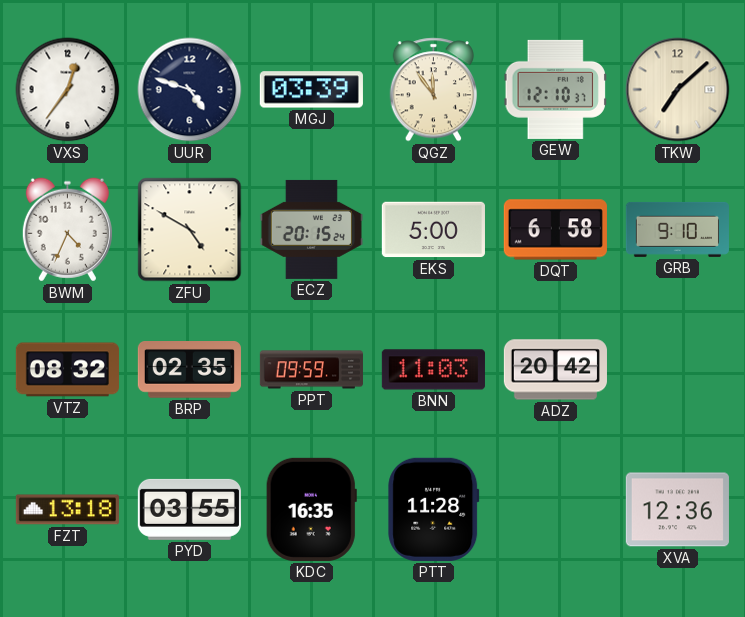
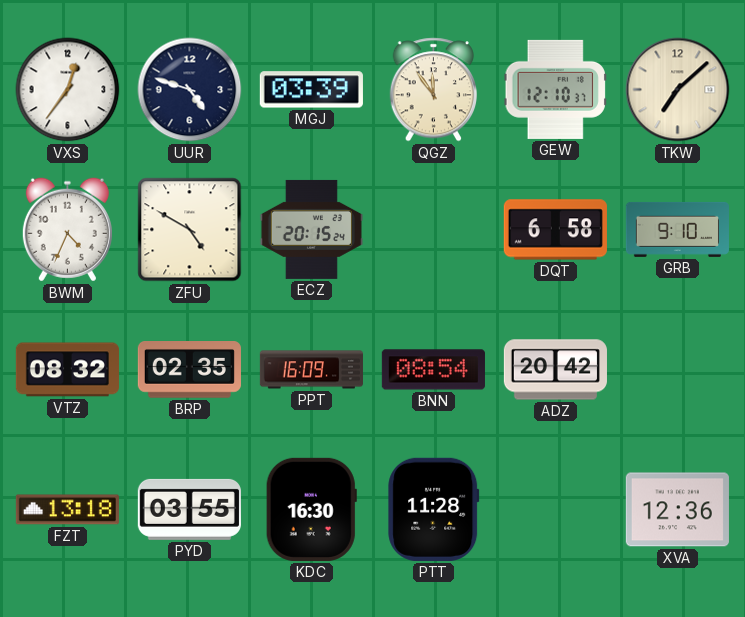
EKS: 5:00 -> none (433, 230)
PPT: 09:59 -> 16:09 (311, 370)
BNN: 11:03 -> 08:54 (433, 370)
KDC: 16:35 -> 16:30 (311, 509)
